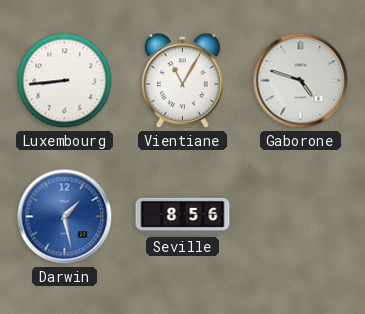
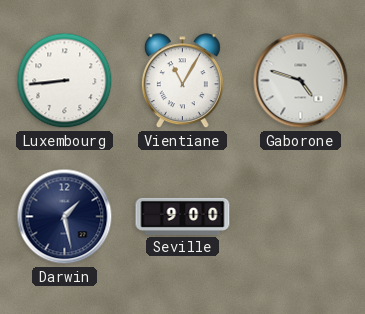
Darwin dial: blue -> navy (65, 217)
Seville: 8:56 -> 9:00 (183, 216)
